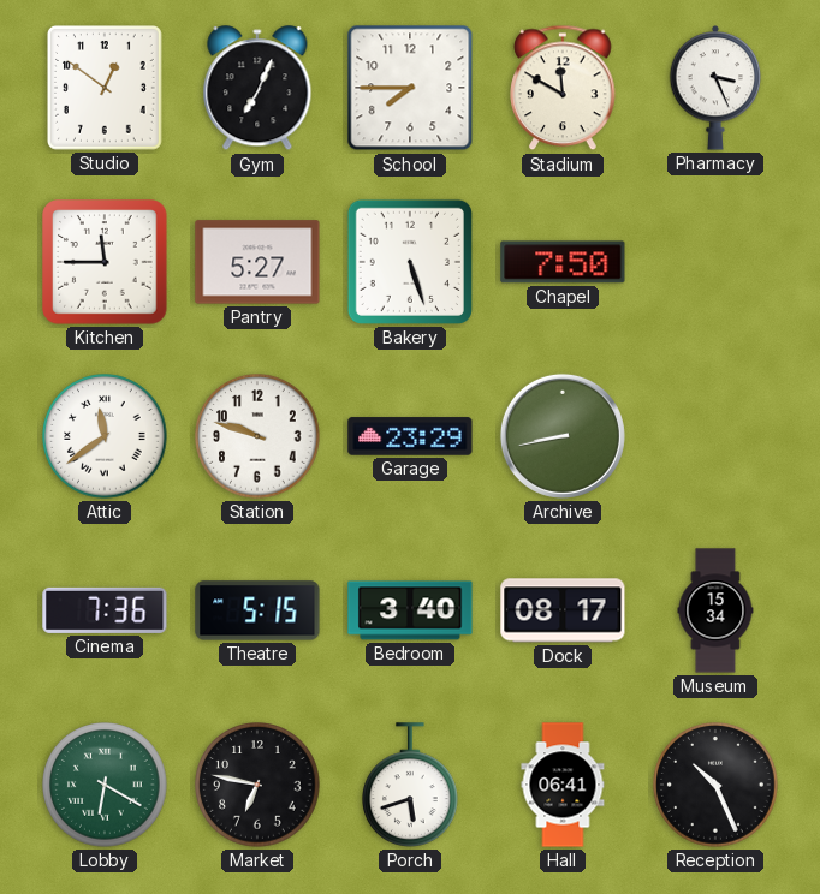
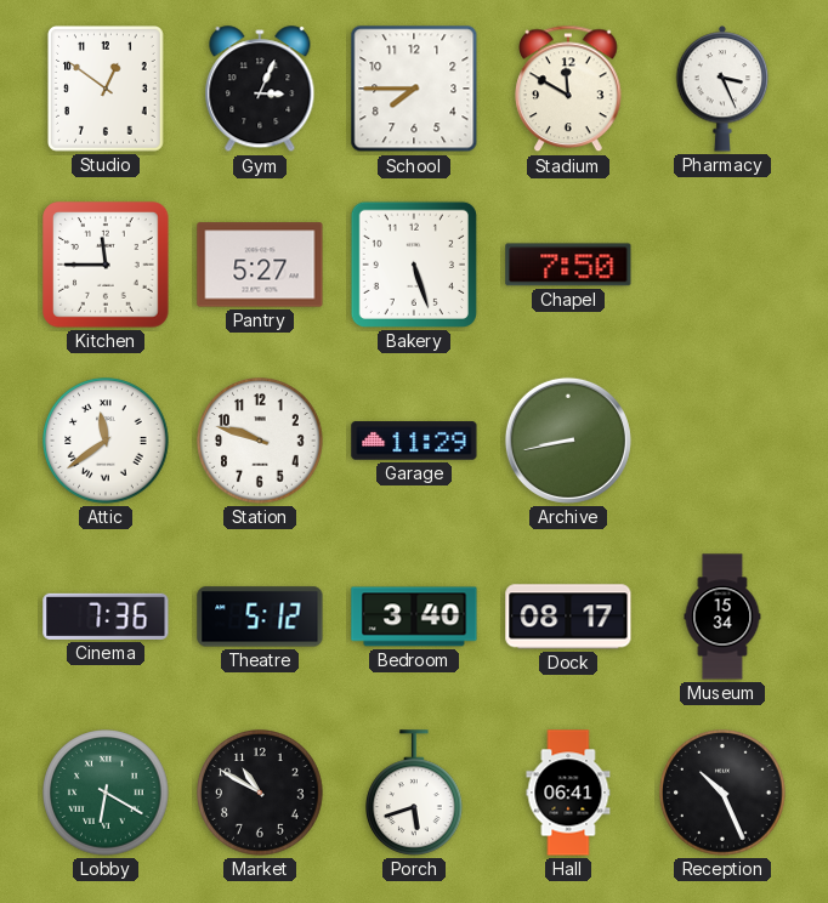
Gym: 7:04 -> 3:04 (260, 90)
Garage: 23:29 -> 11:29 (414, 441)
Theatre: 5:15 -> 5:12 (260, 617)
Market: 6:47 -> 10:50 (260, 793)
